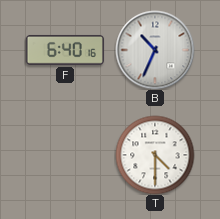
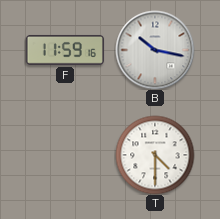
F: 6:40 -> 11:59 (65, 50)
B: 10:34 -> 10:17 (155, 50)
